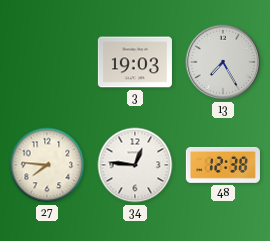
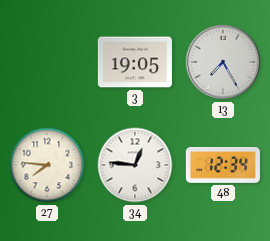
3: 19:03 -> 19:05 (135, 62)
48: 12:38 -> 12:34 (223, 165)
